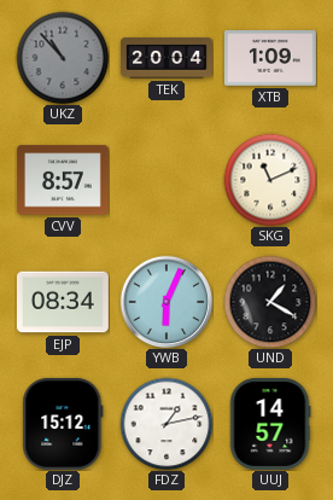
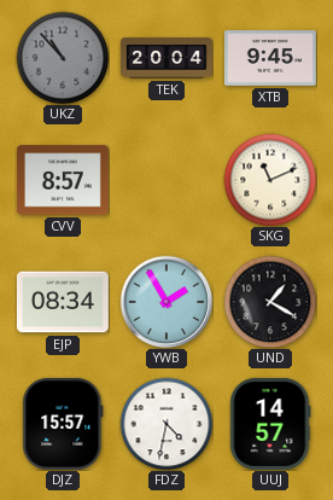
XTB: 1:09 -> 9:45 (270, 58)
YWB: 6:04 -> 1:55 (166, 302)
DJZ: 15:12 -> 15:57 (63, 424)
FDZ: 1:13 -> 4:32 (166, 424)
